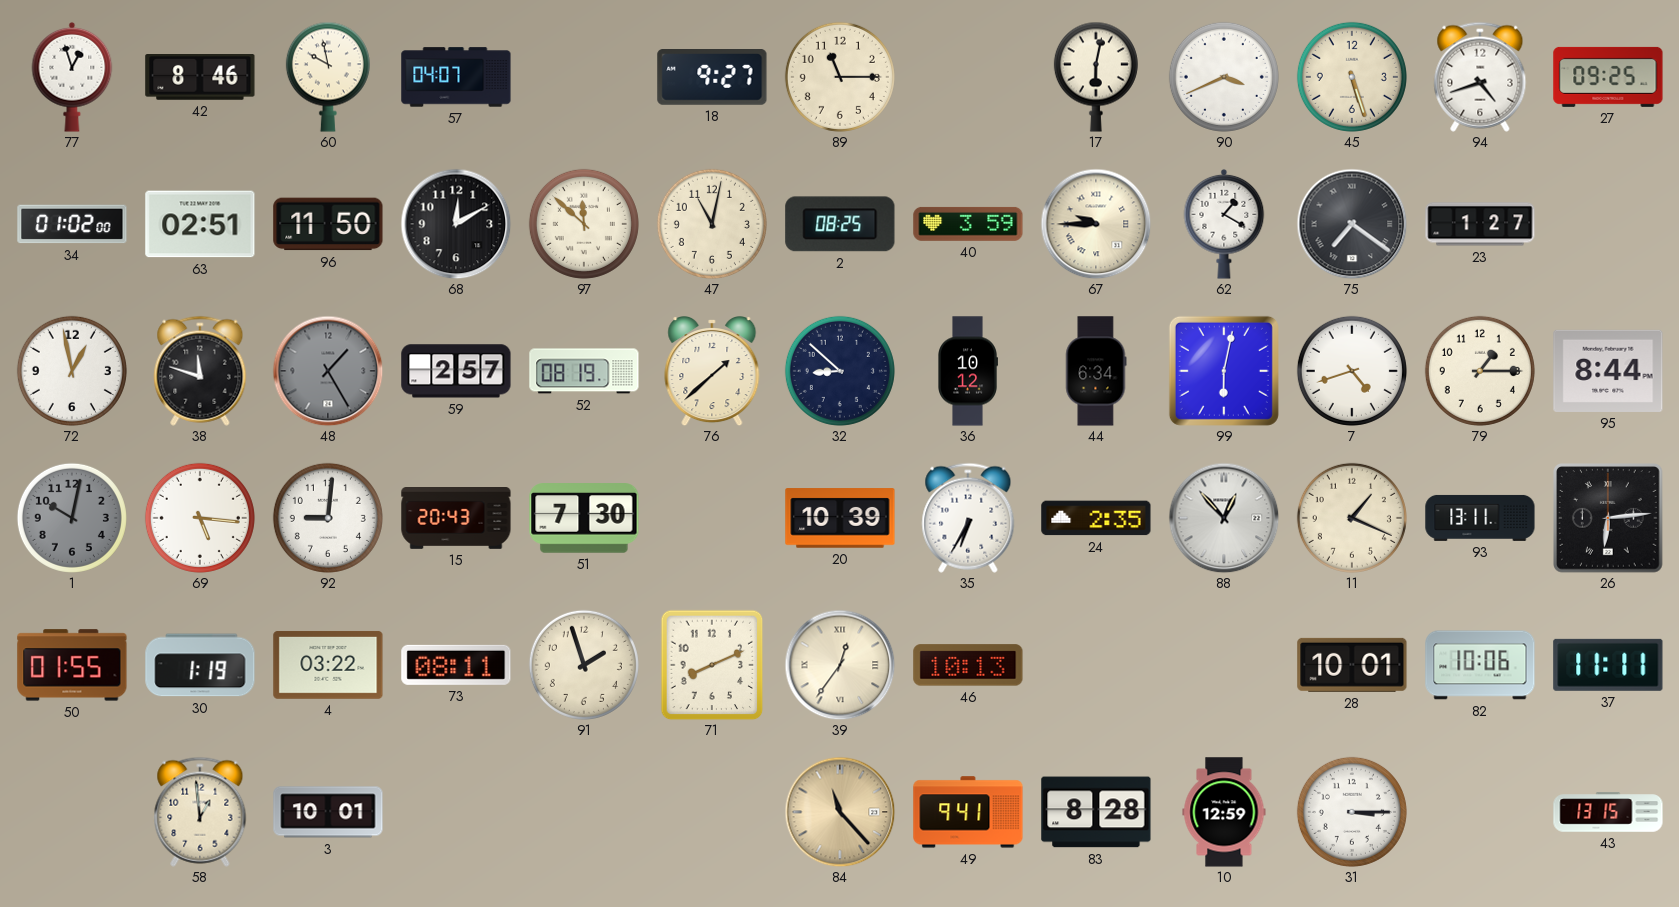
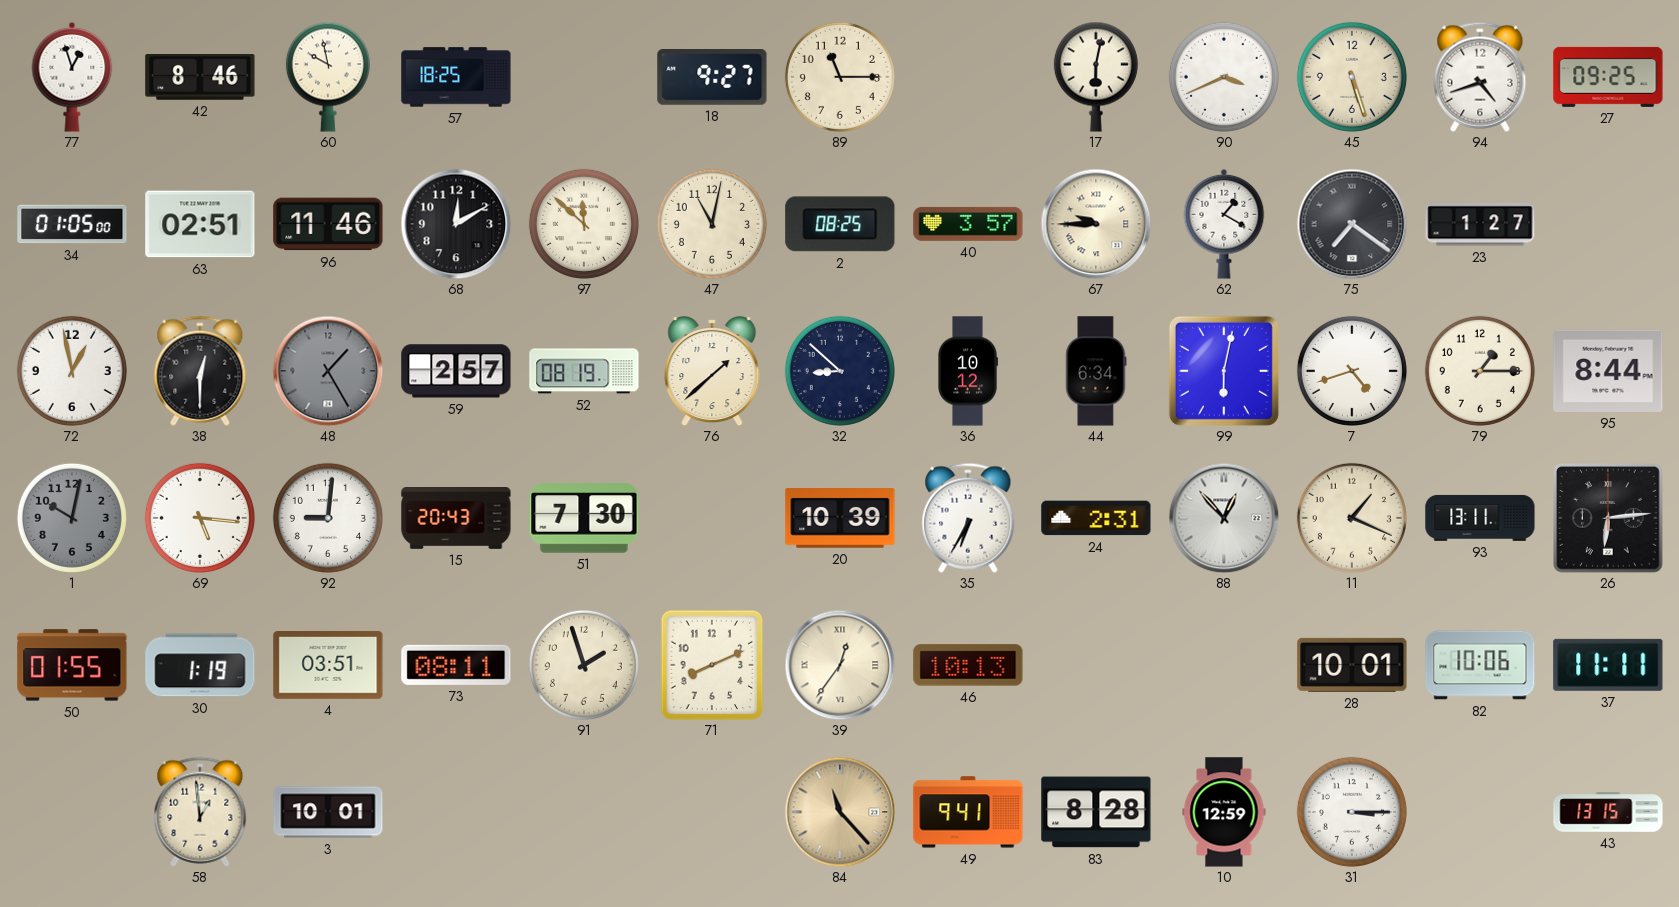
57: 04:07 -> 18:25 (456, 77)
34: 01:02 -> 01:05 (72, 224)
96: 11:50 -> 11:46 (328, 224)
40: 3:59 -> 3:57 (968, 224)
38: 11:48 -> 12:30 (200, 371)
24: 2:35 -> 2:31 (1096, 518)
4: 03:22 -> 03:51 (328, 665)
